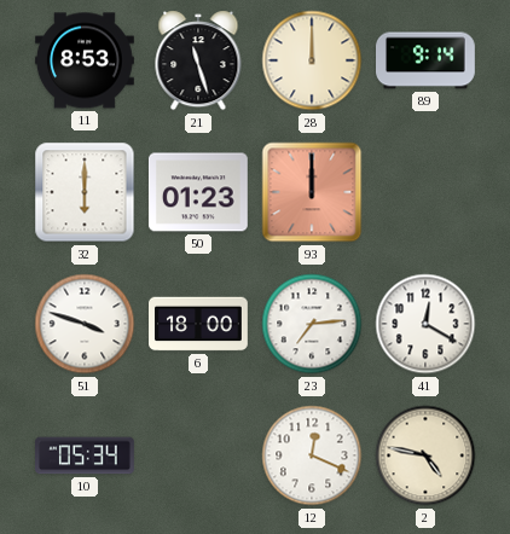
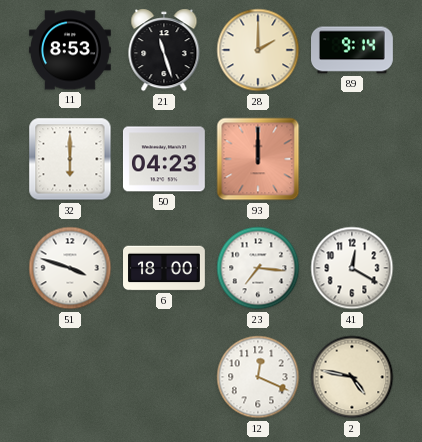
28: 12:00 -> 2:00 (258, 50)
50: 01:23 -> 04:23 (164, 159)
23: 7:14 -> 7:16 (258, 268)
10: 05:34 -> none (86, 455)
